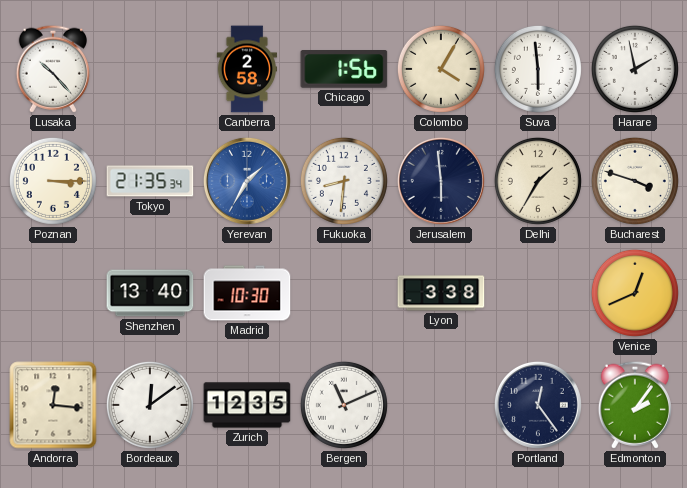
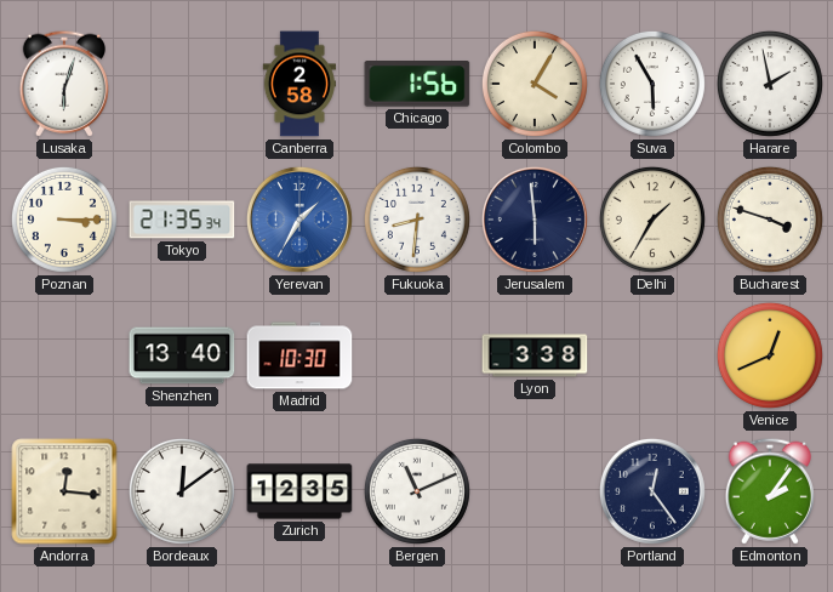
Lusaka: 10:23 -> 6:03 (64, 84)
Suva: 5:59 -> 5:55 (652, 84)
